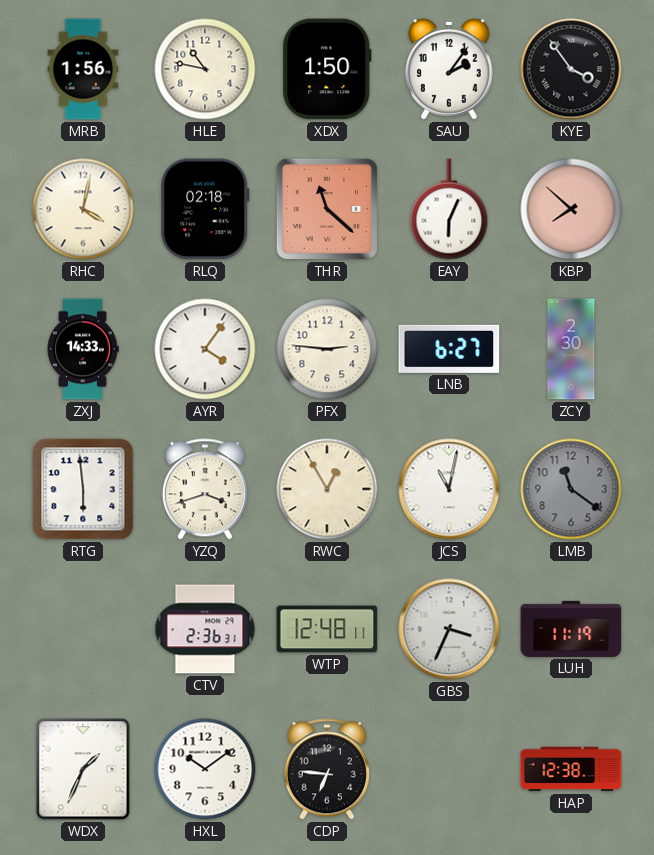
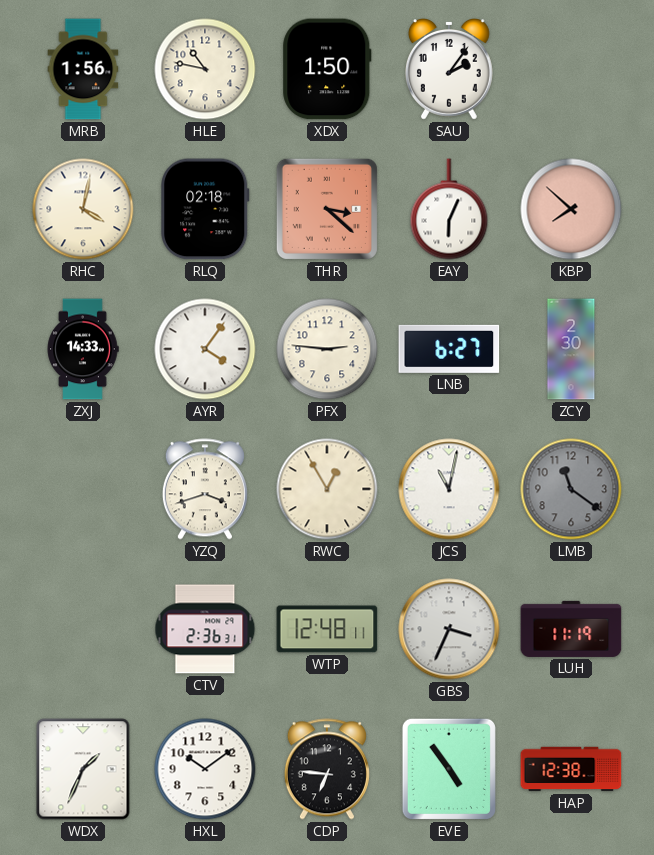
KYE: 3:54 -> none (571, 69)
THR: 11:22 -> 3:22 (327, 209)
RTG: 5:59 -> none (83, 489)
EVE: none -> 4:54 (449, 769)
